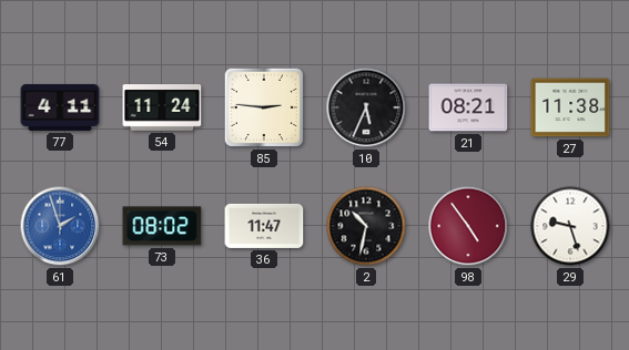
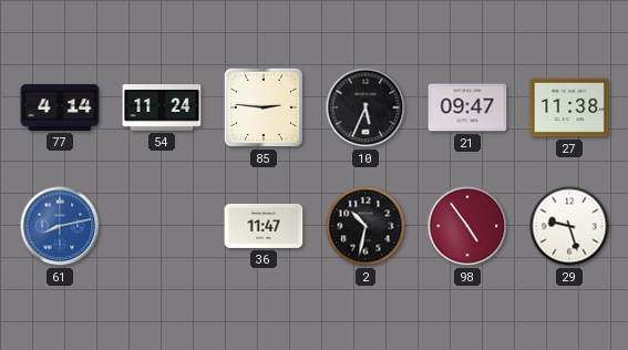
77: 4:11 -> 4:14 (60, 107)
21: 08:21 -> 09:47 (467, 107)
61: 1:57 -> 8:13 (60, 226)
73: 08:02 -> none (162, 226)
